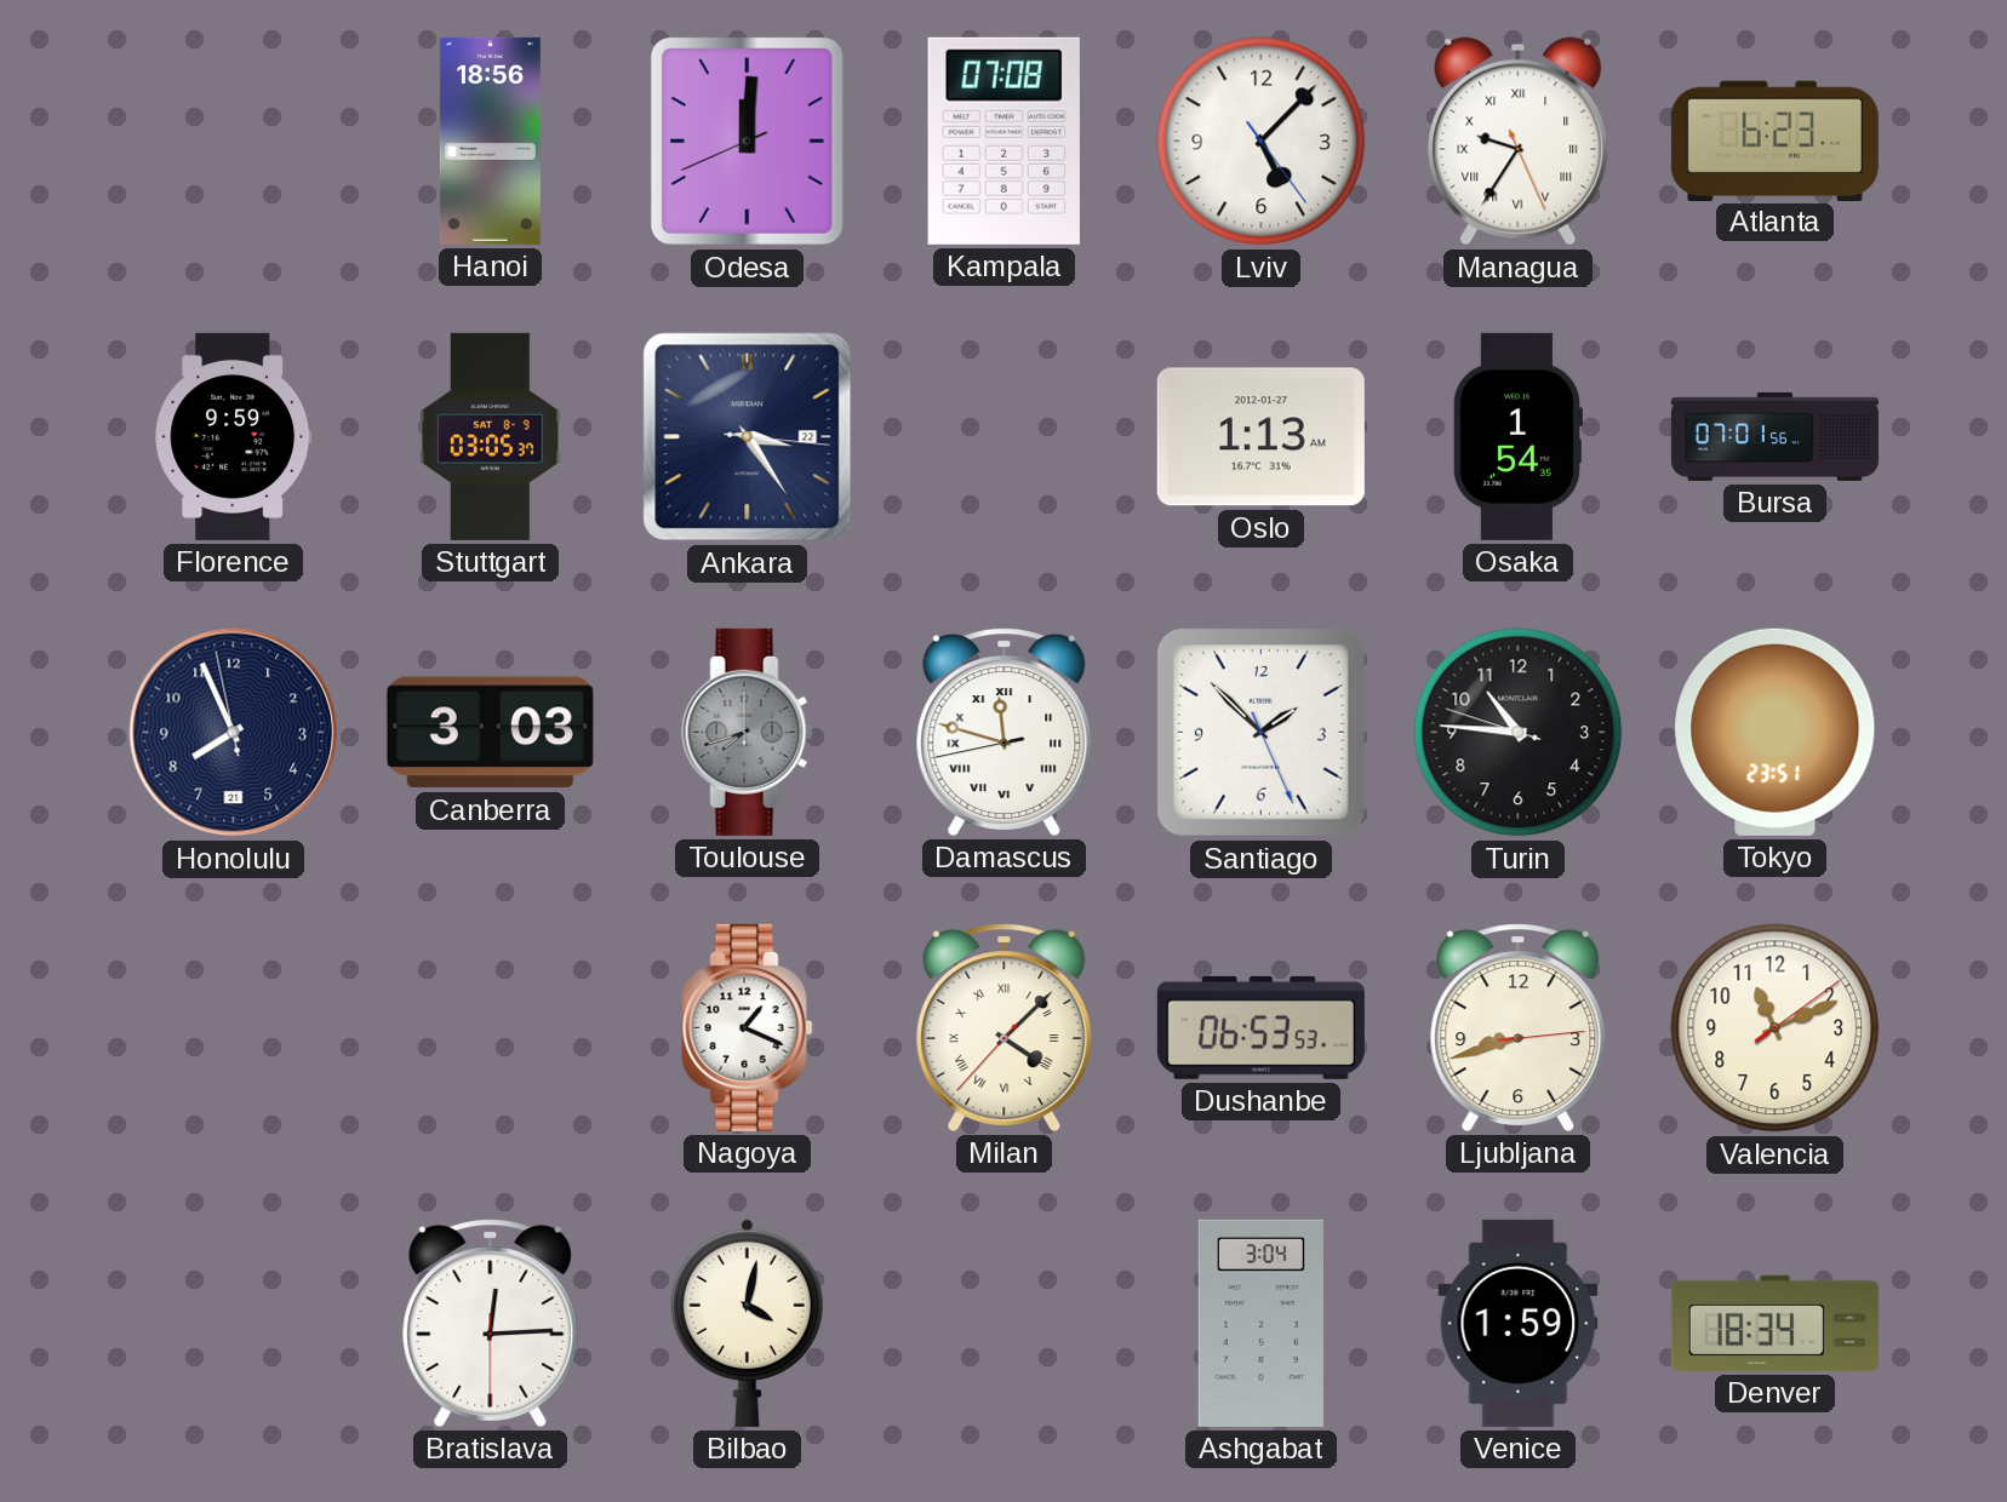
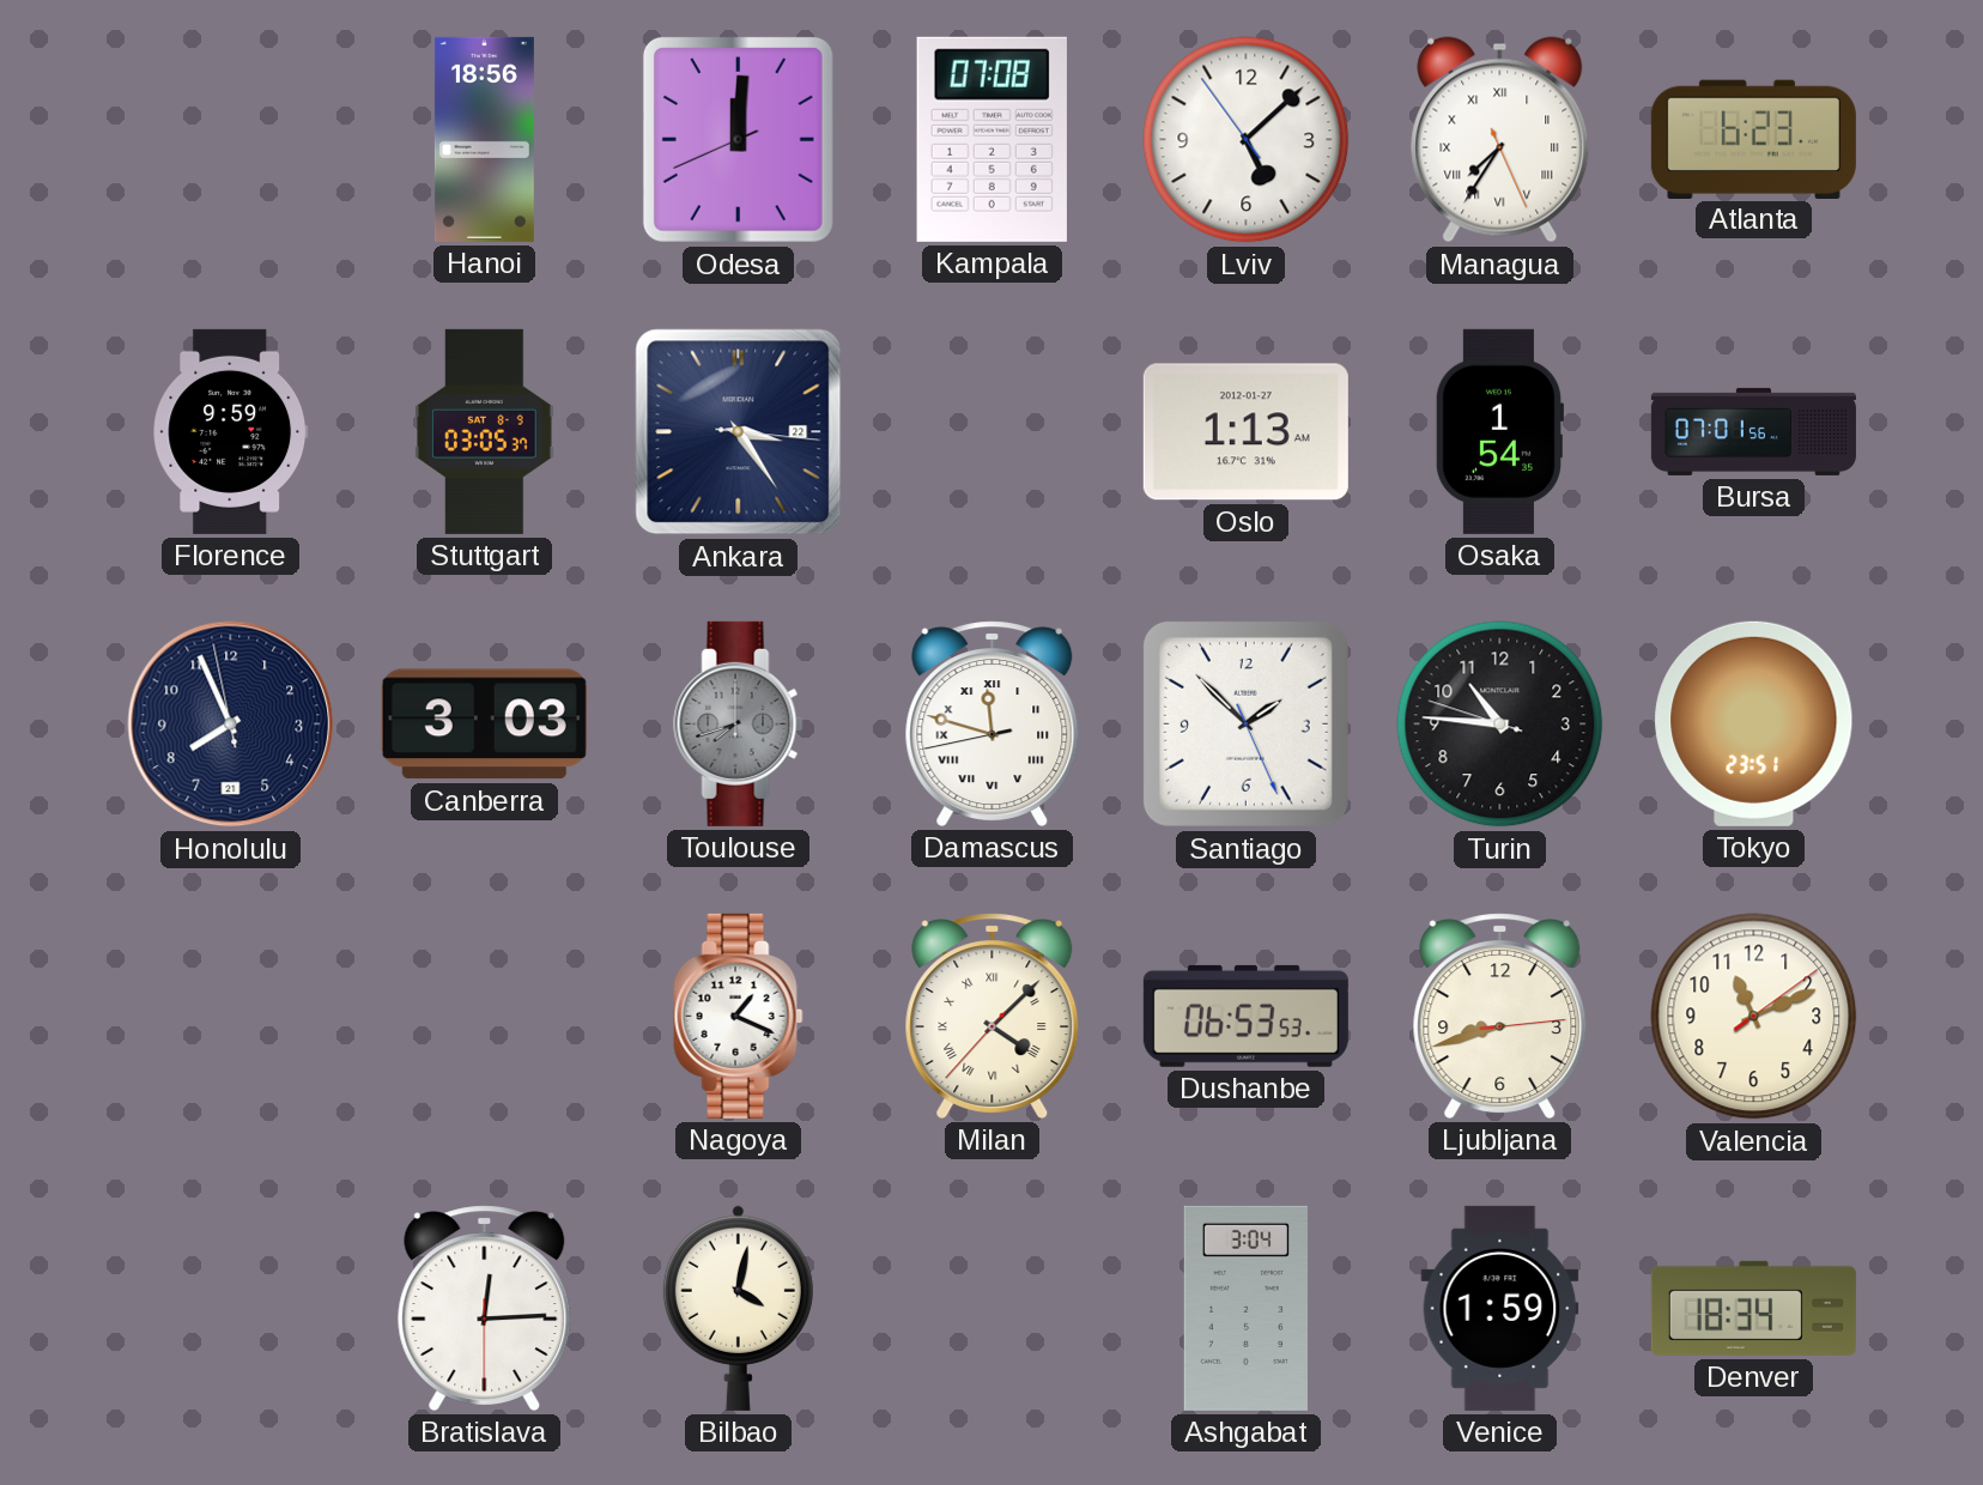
Lviv: 5:07:24 -> 5:07:54 (1247, 140)
Managua: 9:35 -> 7:35 (1500, 140)
